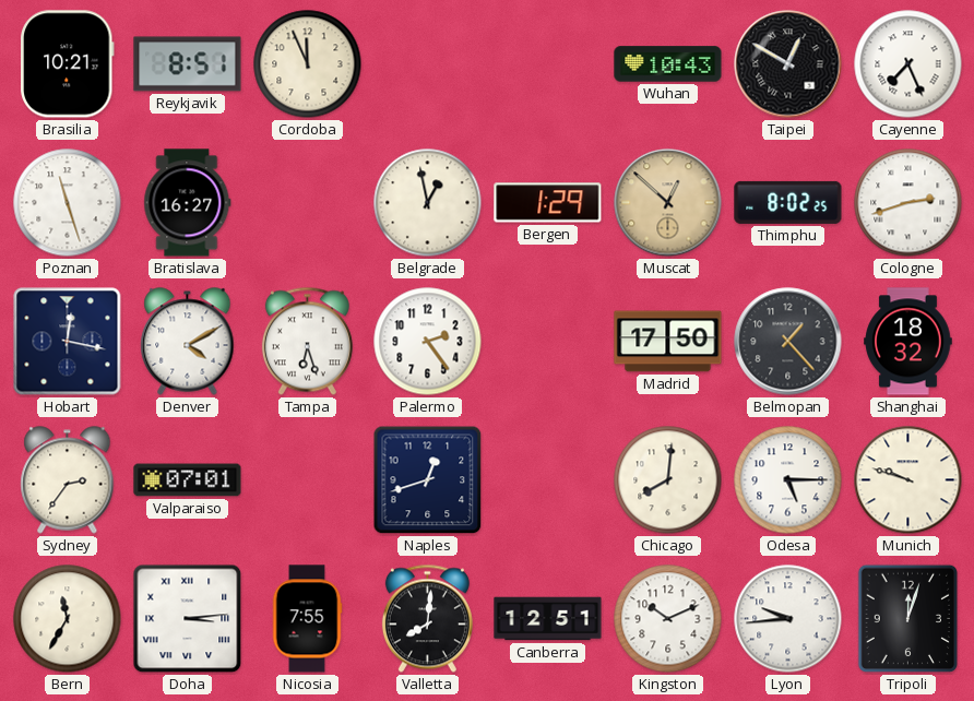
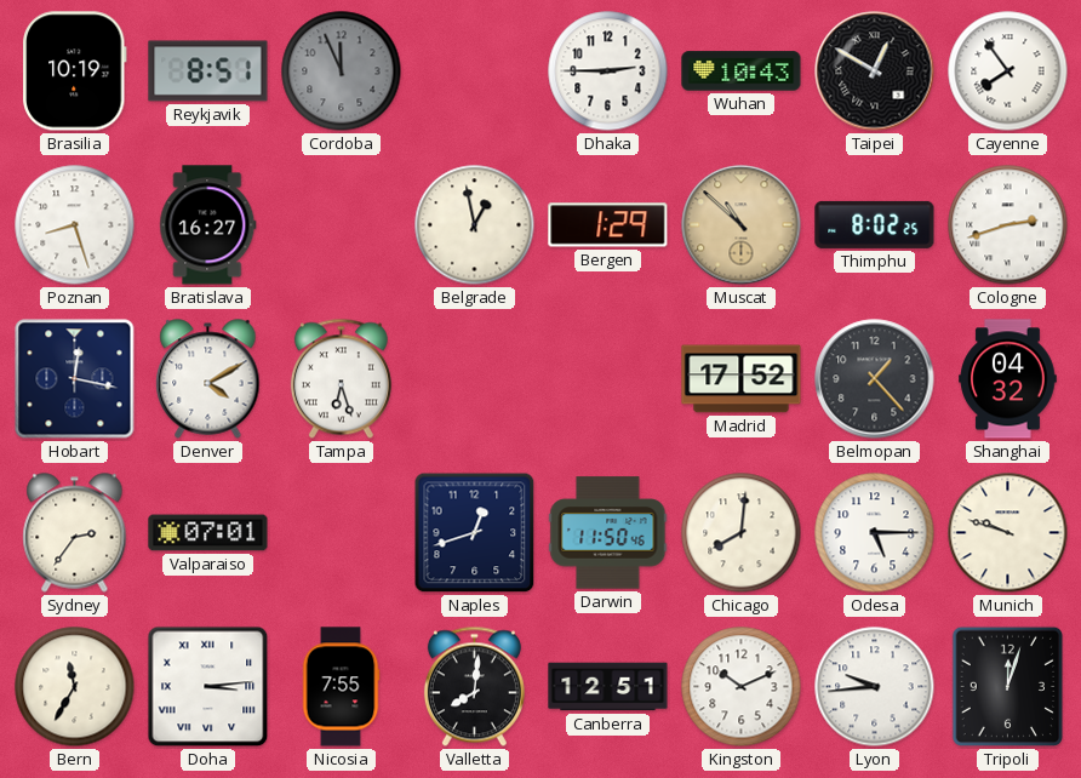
Brasilia: 10:21 -> 10:19 (75, 71)
Cordoba dial: cream -> grey (342, 71)
Dhaka: none -> 2:45 (608, 71)
Cayenne: 7:26 -> 7:54 (1008, 71)
Poznan: 11:27 -> 8:27 (75, 225)
Muscat: 12:52 -> 10:52 (742, 225)
Palermo: 2:24 -> none (428, 342)
Madrid: 17:50 -> 17:52 (742, 379)
Shanghai: 18:32 -> 04:32 (1008, 379)
Darwin: none -> 11:50 (608, 533)
